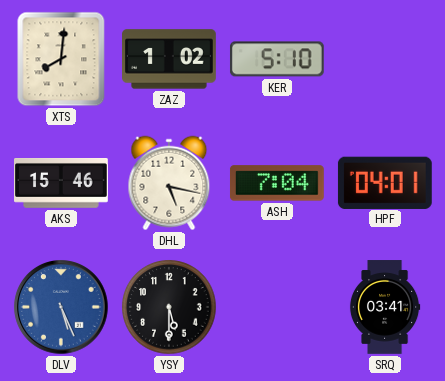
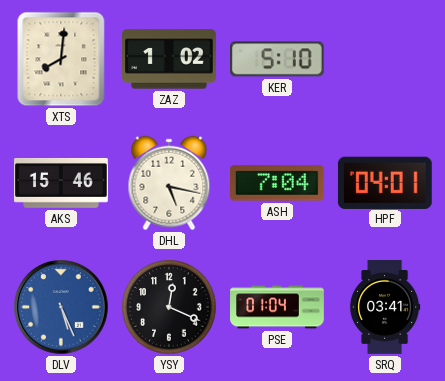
YSY: 5:30 -> 12:19 (169, 307)
PSE: none -> 01:04 (277, 307)
